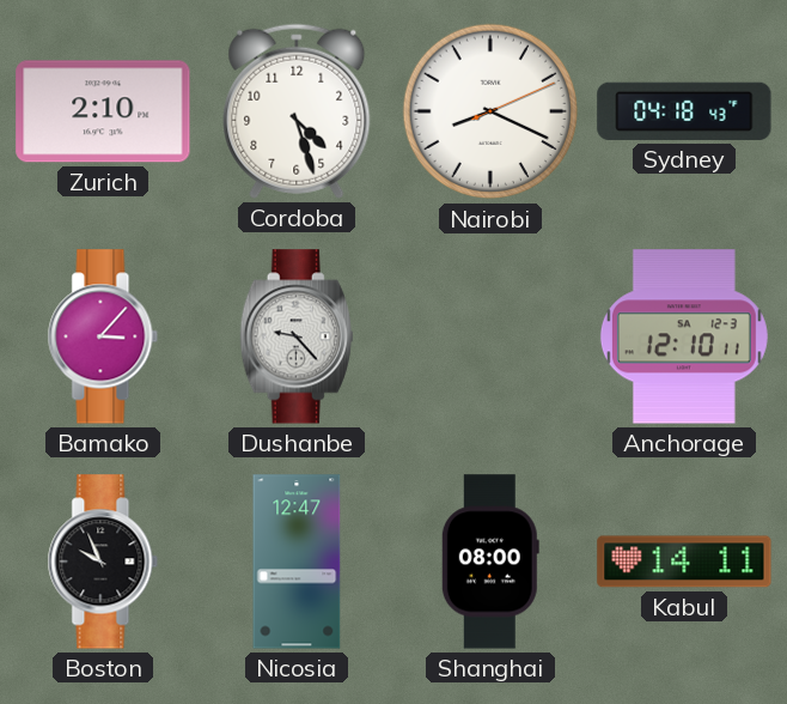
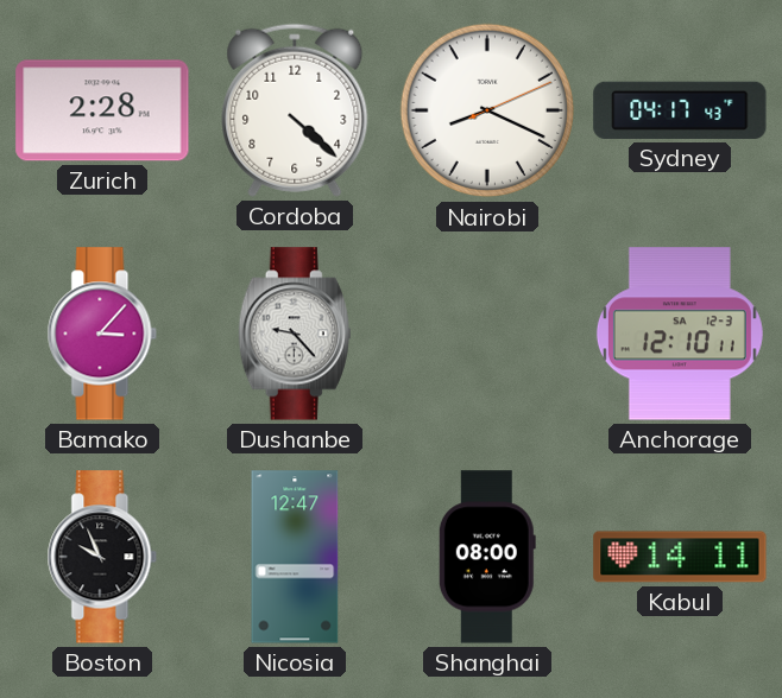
Zurich: 2:10 -> 2:28 (102, 110)
Cordoba: 4:27 -> 4:22 (295, 110)
Sydney: 04:18 -> 04:17 (680, 110)
